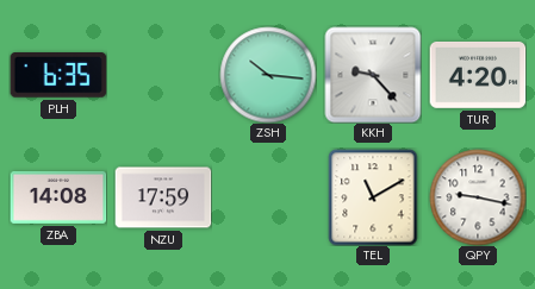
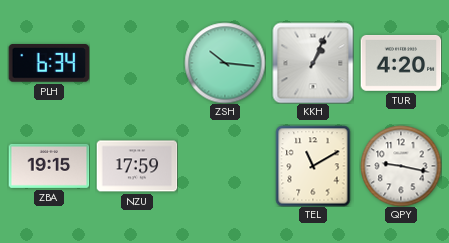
PLH: 6:35 -> 6:34 (49, 63)
KKH: 9:23 -> 1:04 (313, 63)
ZBA: 14:08 -> 19:15 (49, 166)
